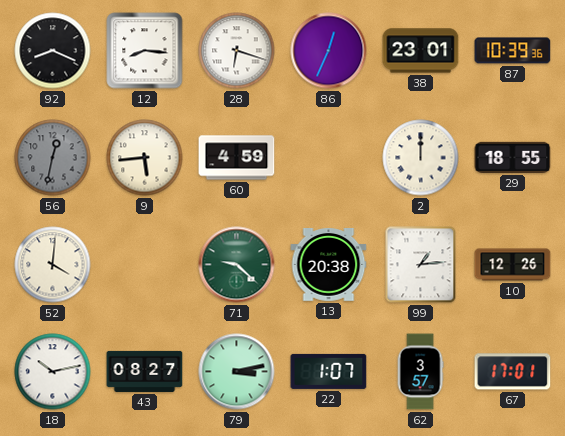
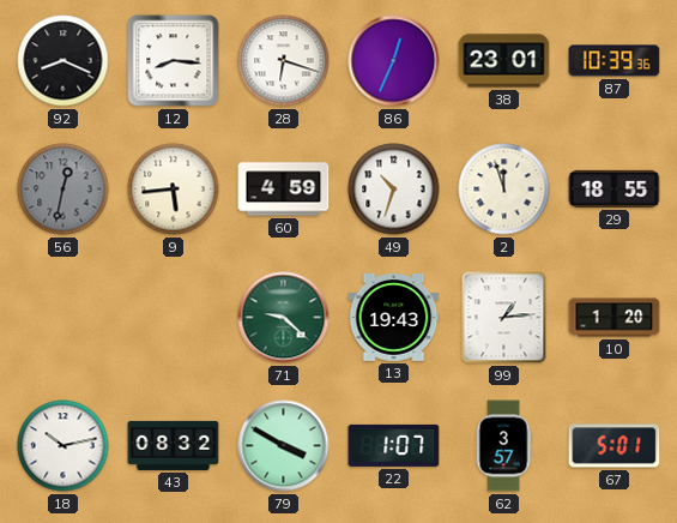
49: none -> 10:33 (394, 190)
2: 12:00 -> 11:57 (504, 190)
52: 4:01 -> none (53, 265)
13: 20:38 -> 19:43 (394, 318)
10: 12:26 -> 1:20 (615, 318)
43: 08:27 -> 08:32 (174, 445)
79: 3:13 -> 3:50 (284, 446)
67: 17:01 -> 5:01 (615, 446)
